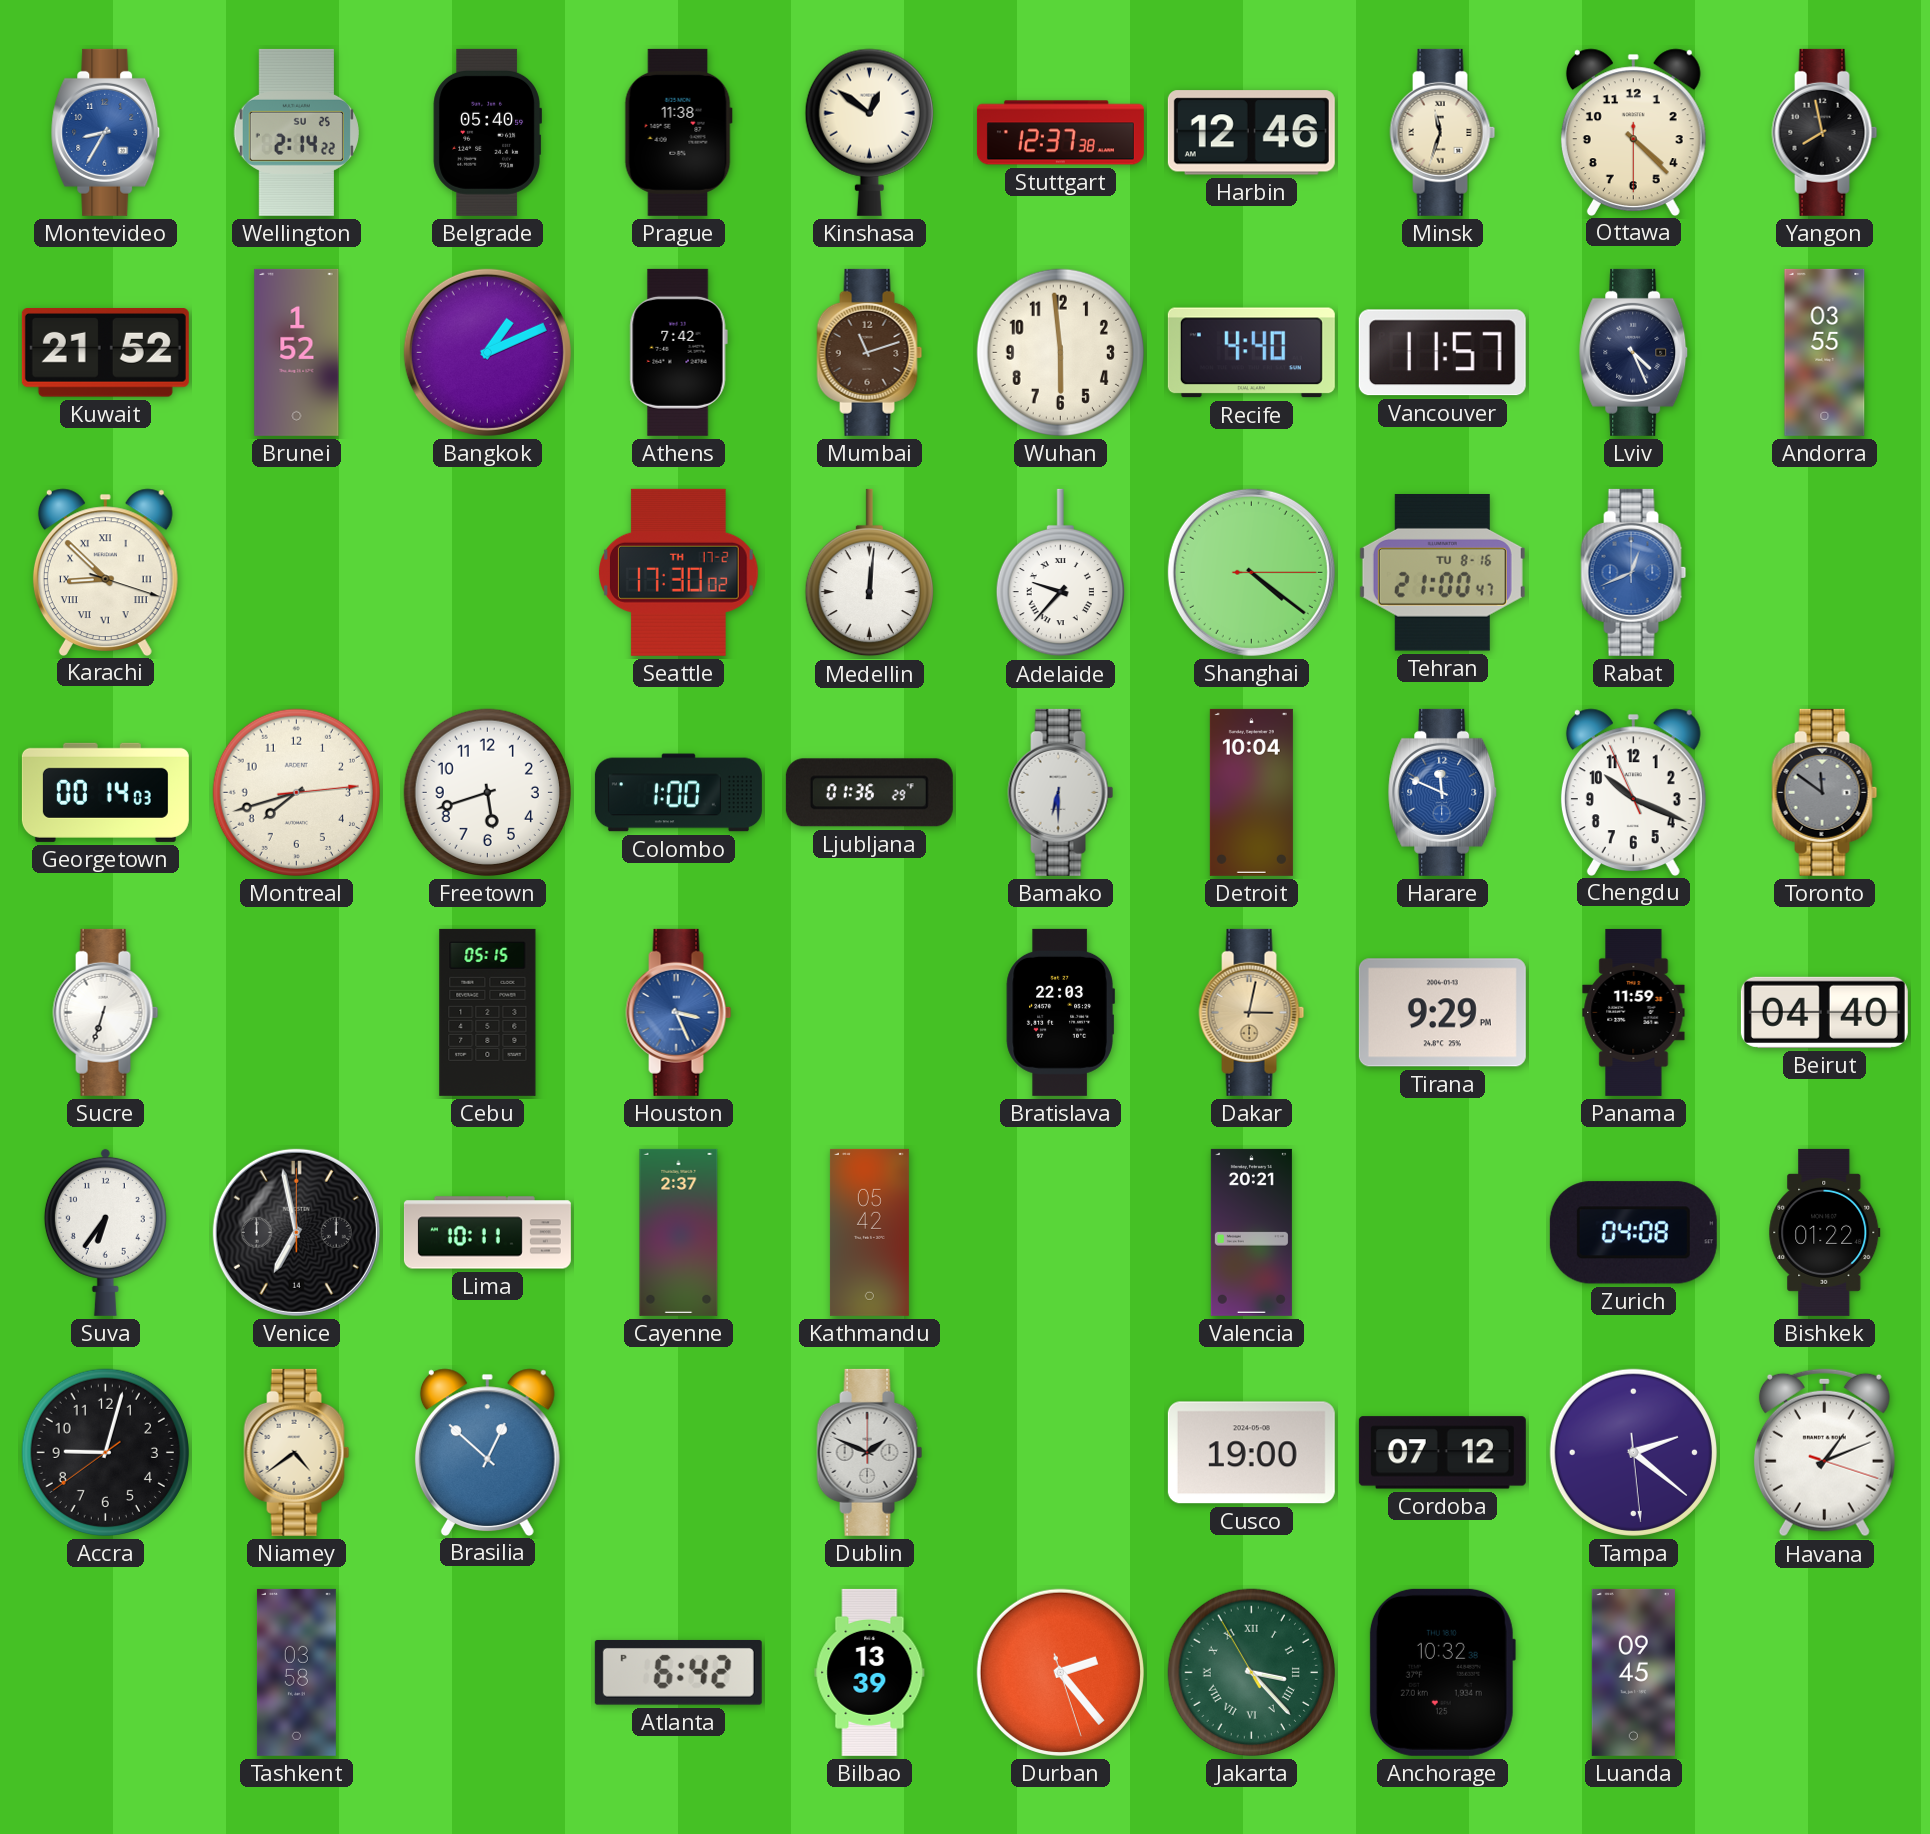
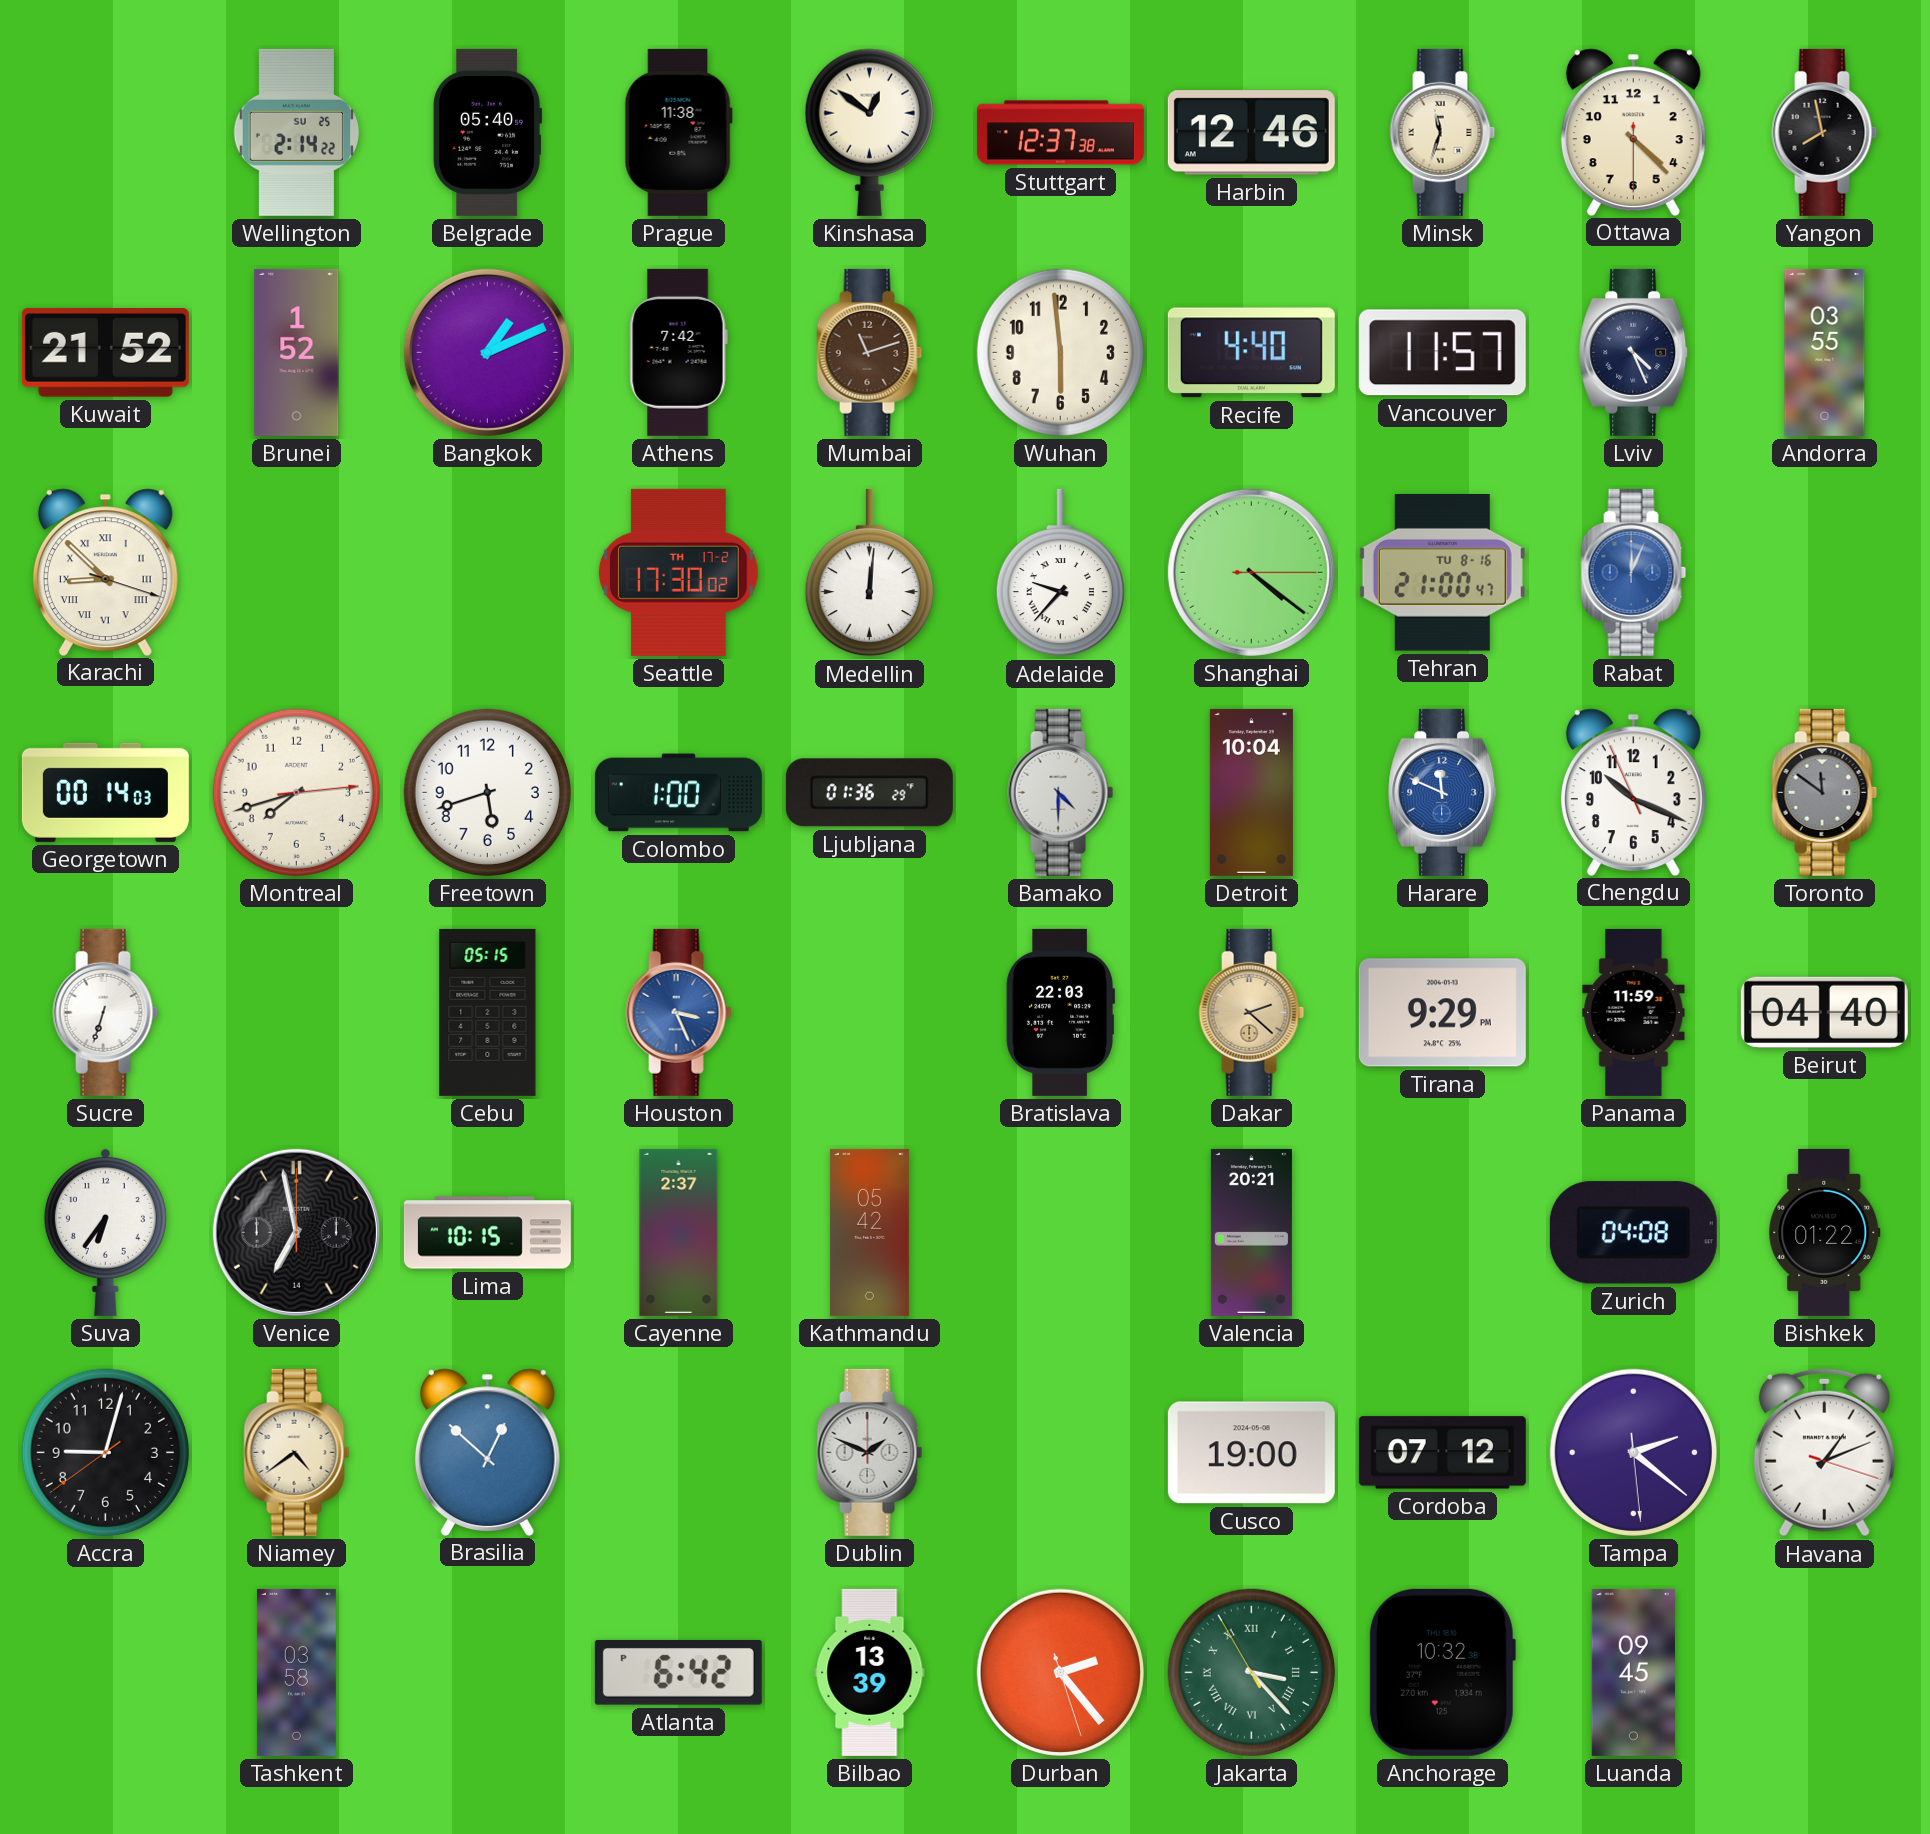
Montevideo: 8:35 -> none (106, 132)
Rabat: 12:41 -> 12:04 (1634, 572)
Bamako: 6:30 -> 4:30 (1061, 792)
Dakar: 3:02 -> 2:22 (1252, 1012)
Lima: 10:11 -> 10:15 (487, 1233)
